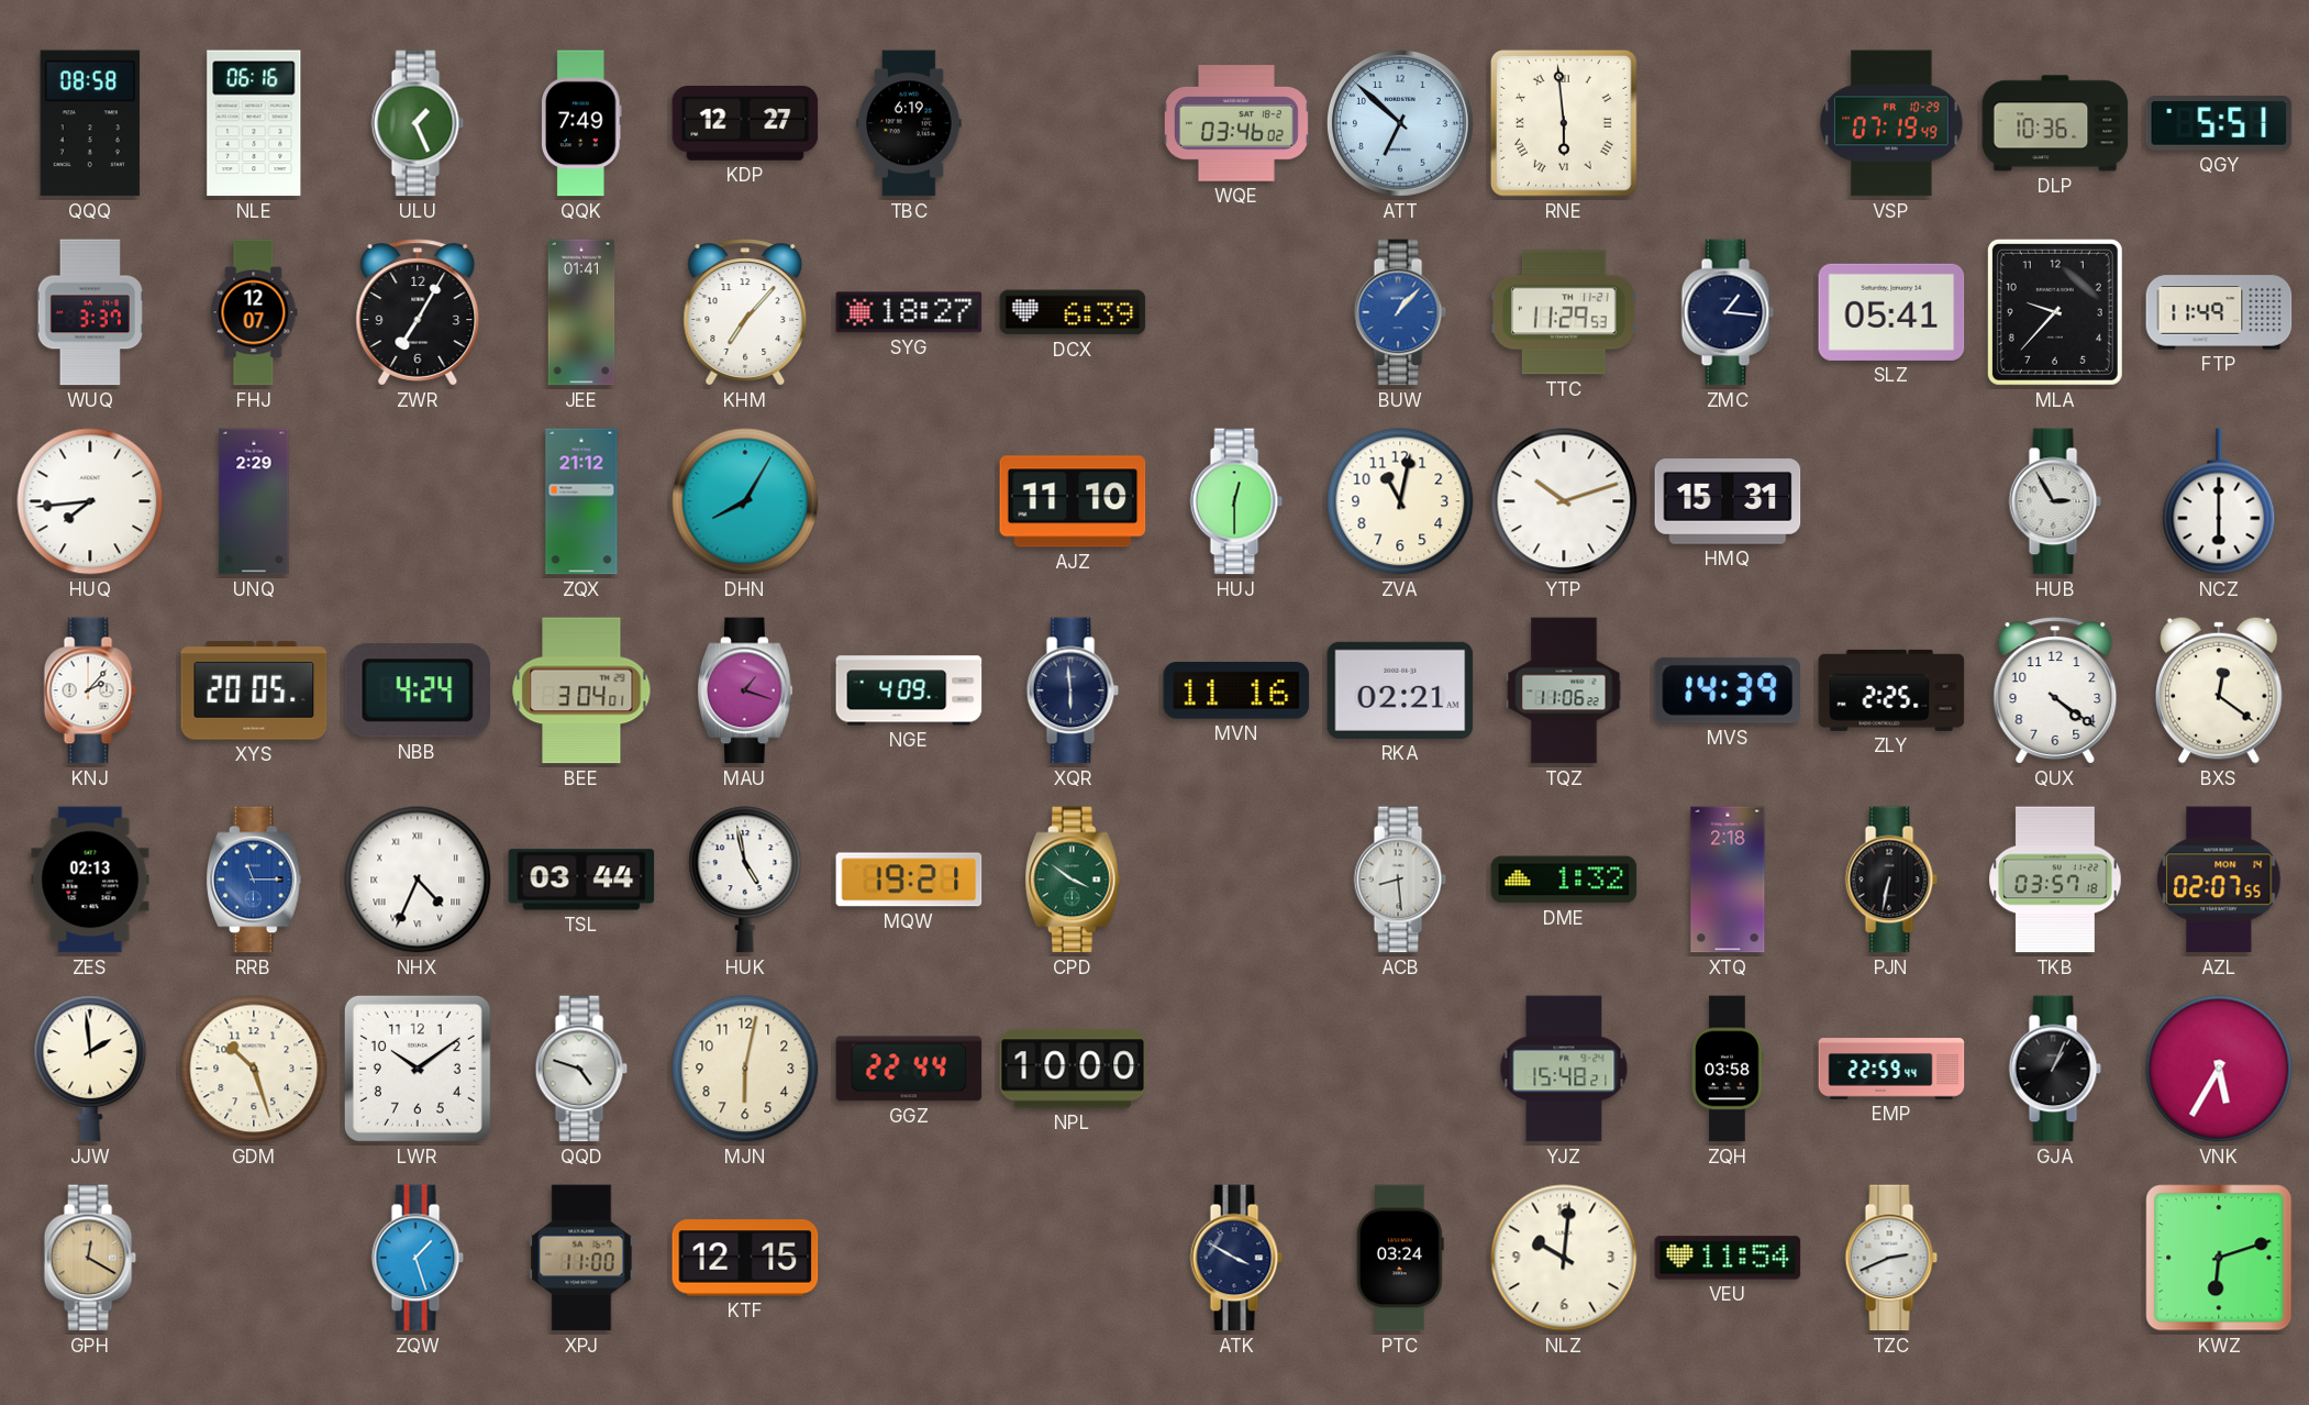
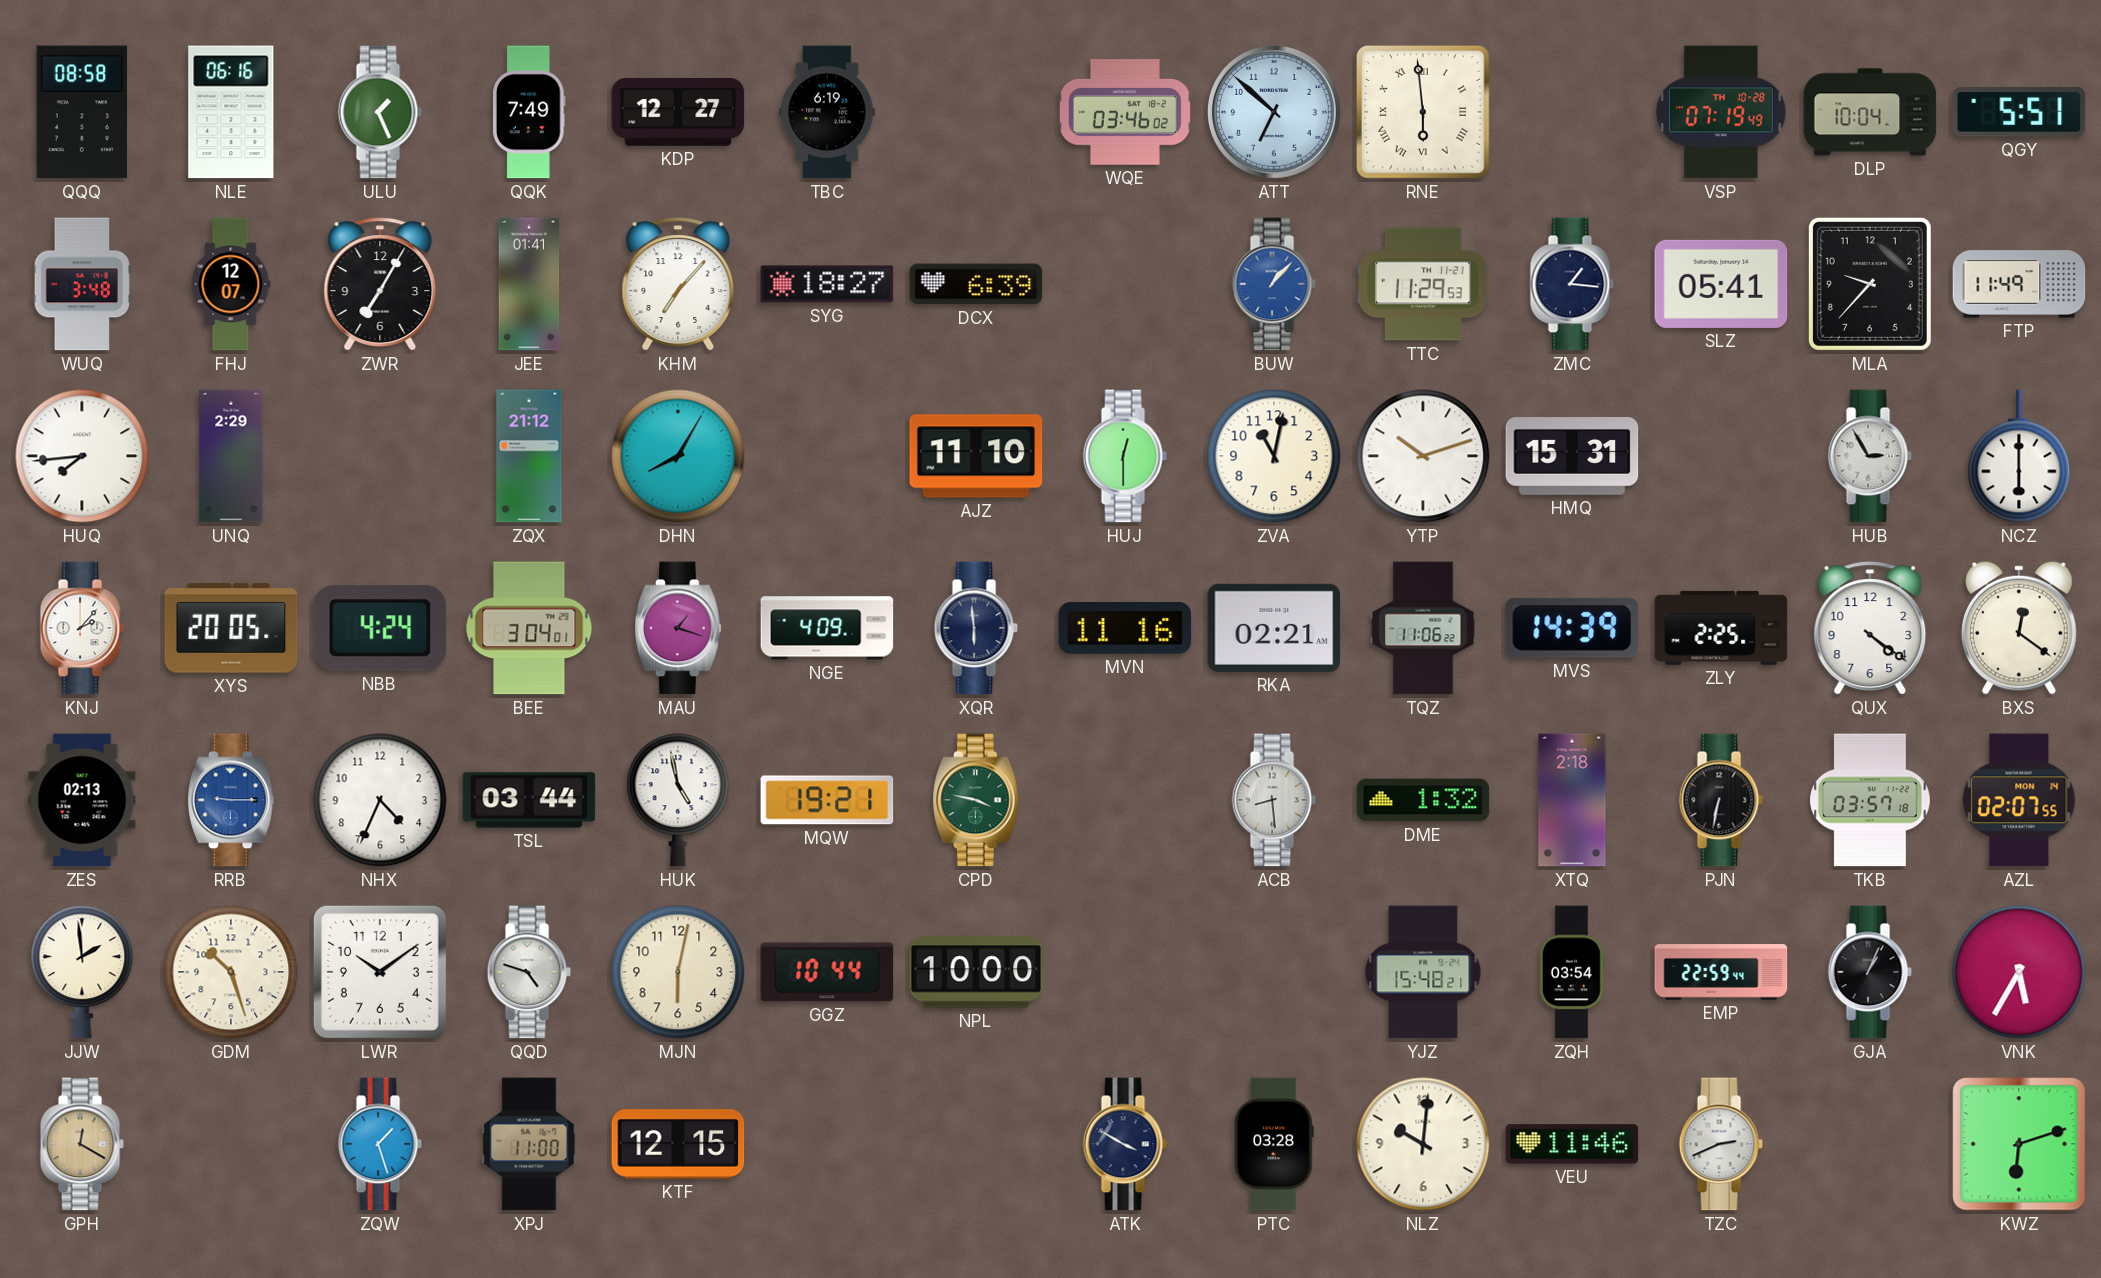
VSP date: FR 10-29 -> TH 10-28 (1721, 112)
DLP: 10:36 -> 10:04 (1870, 112)
WUQ: 3:37 -> 3:48 (82, 284)
RRB: 11:15 -> 9:15 (232, 800)
NHX numerals: Roman -> Arabic (380, 800)
CPD: 3:51 -> 3:47 (977, 800)
GGZ: 22:44 -> 10:44 (827, 972)
ZQH: 03:58 -> 03:54 (1572, 972)
PTC: 03:24 -> 03:28 (1274, 1144)
VEU: 11:54 -> 11:46 (1572, 1144)
